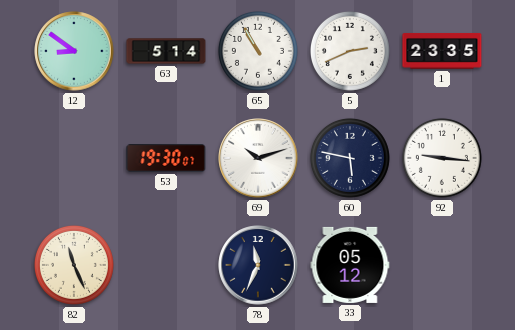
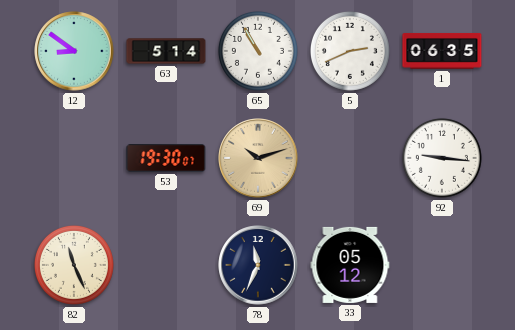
1: 23:35 -> 06:35 (442, 51)
69 dial: white -> champagne (258, 158)
60: 5:47 -> none (350, 158)
